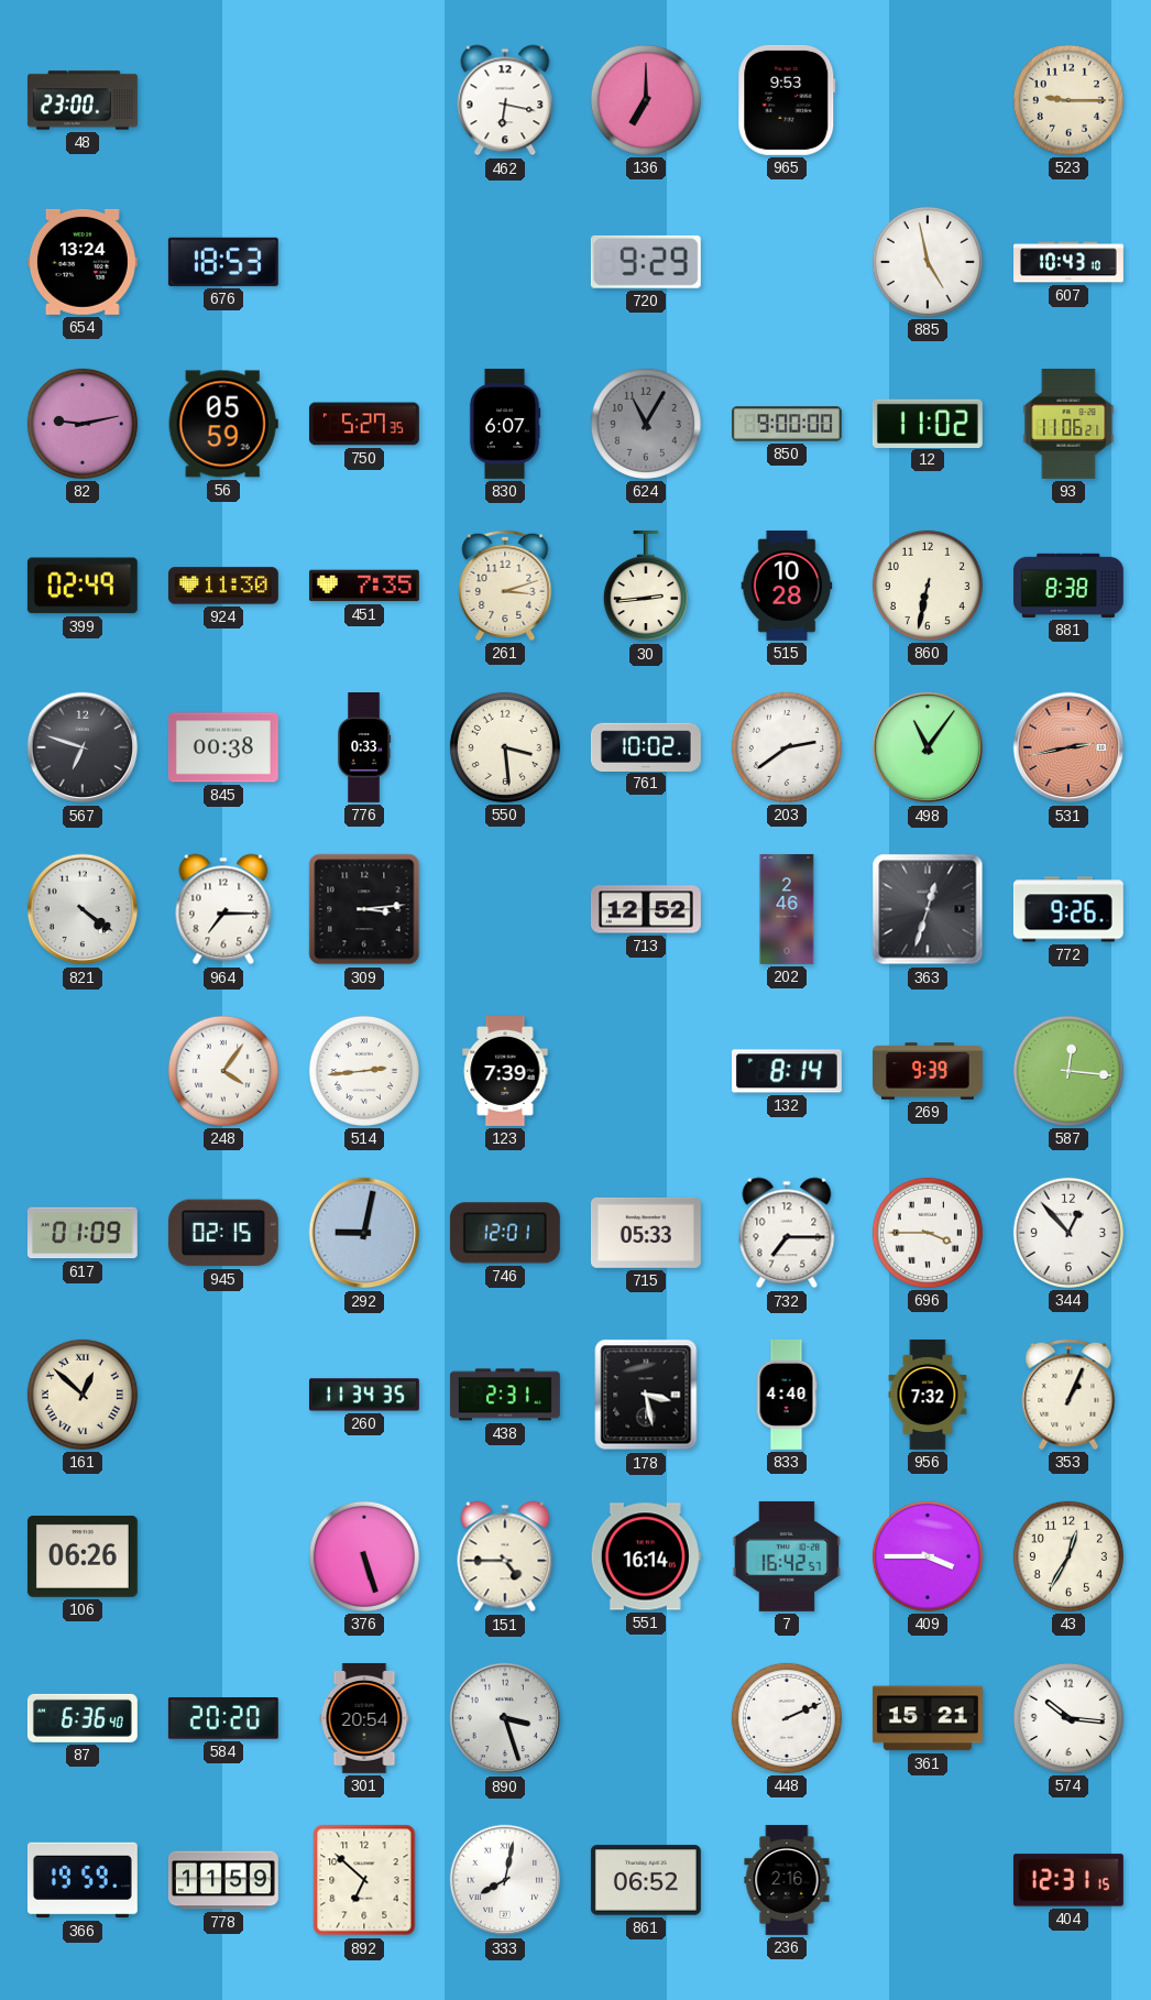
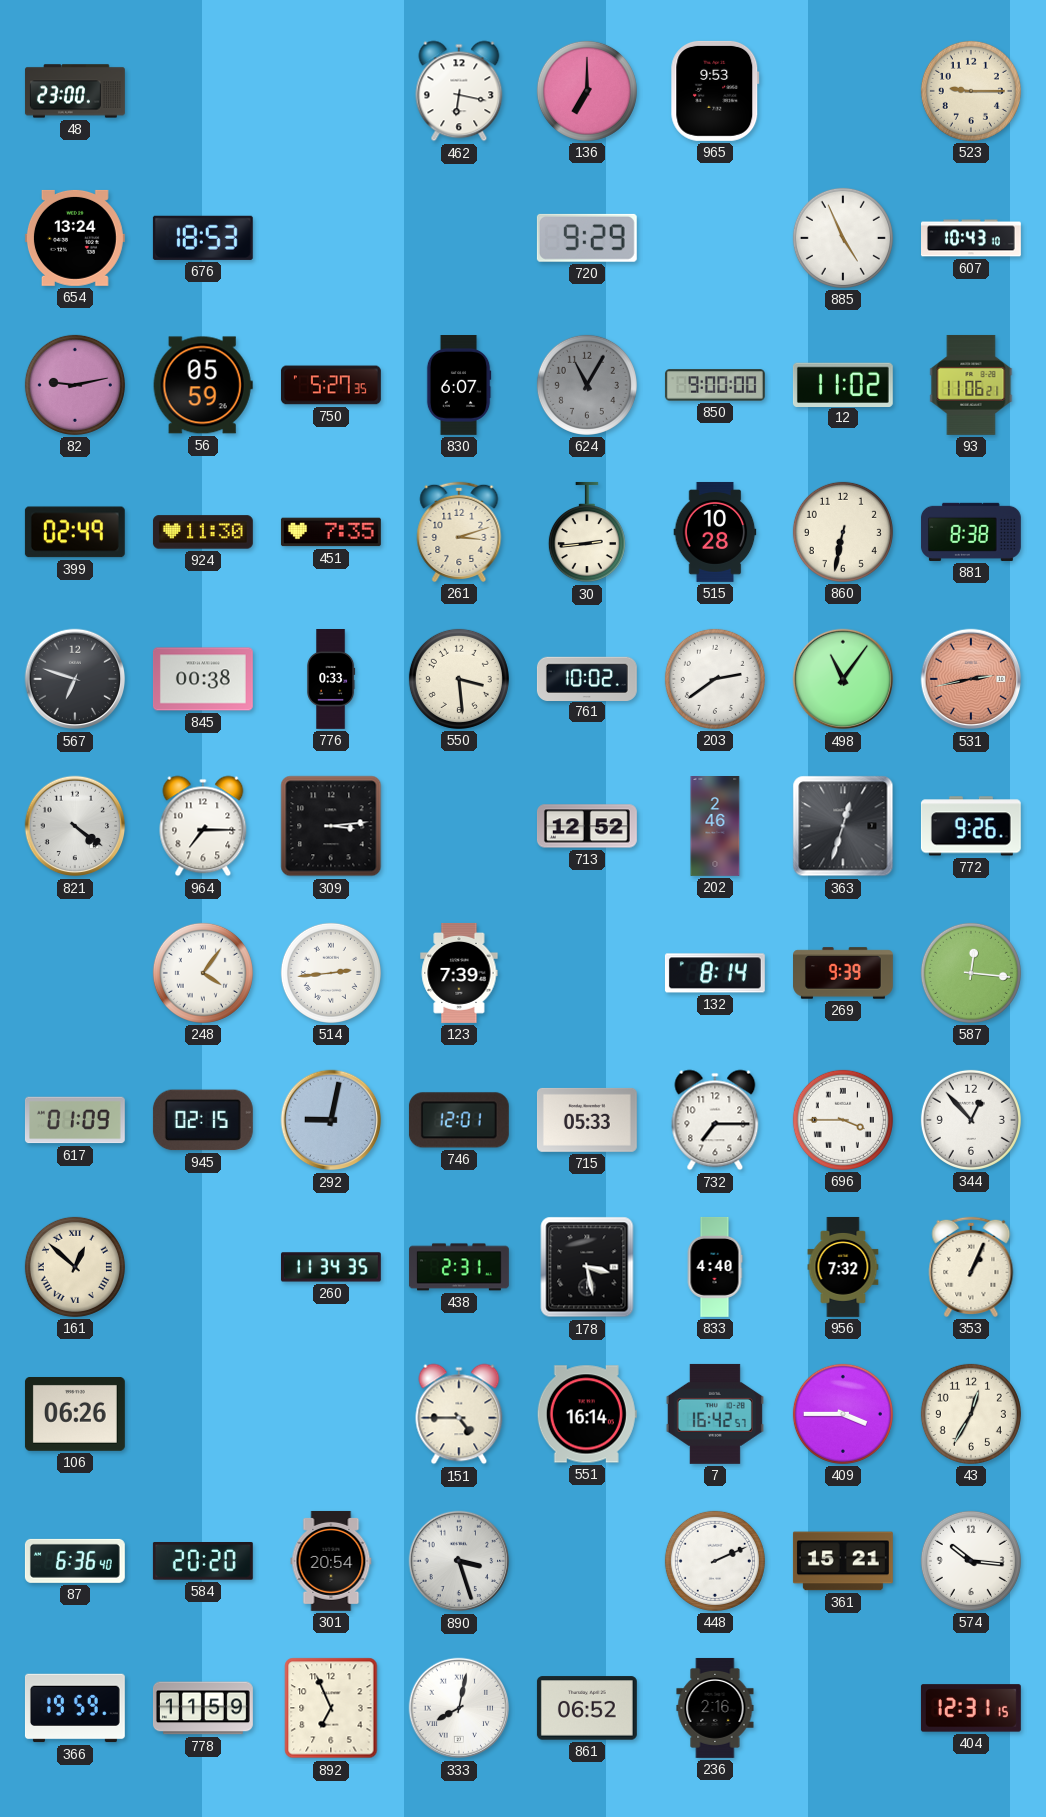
885: 4:58 -> 4:56 (843, 238)
376: 5:27 -> none (364, 1556)
892: 6:52 -> 6:56 (331, 1708)
